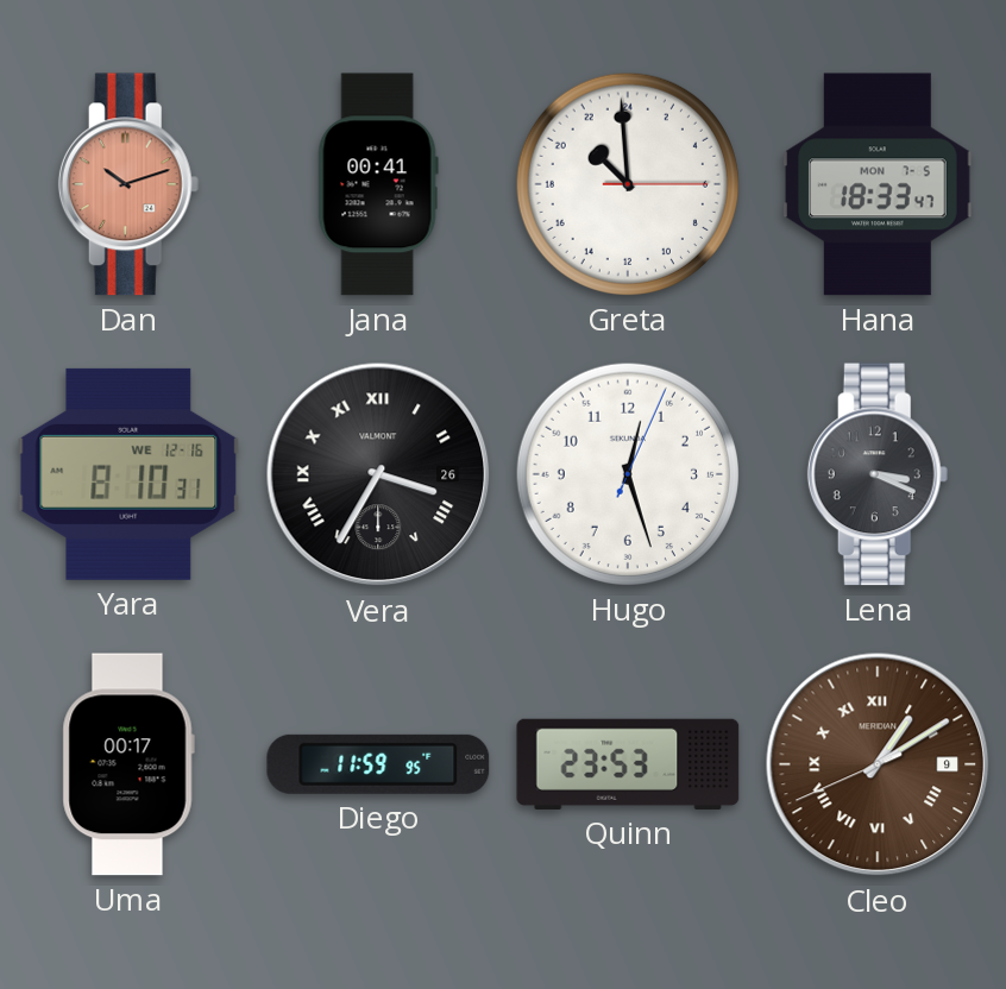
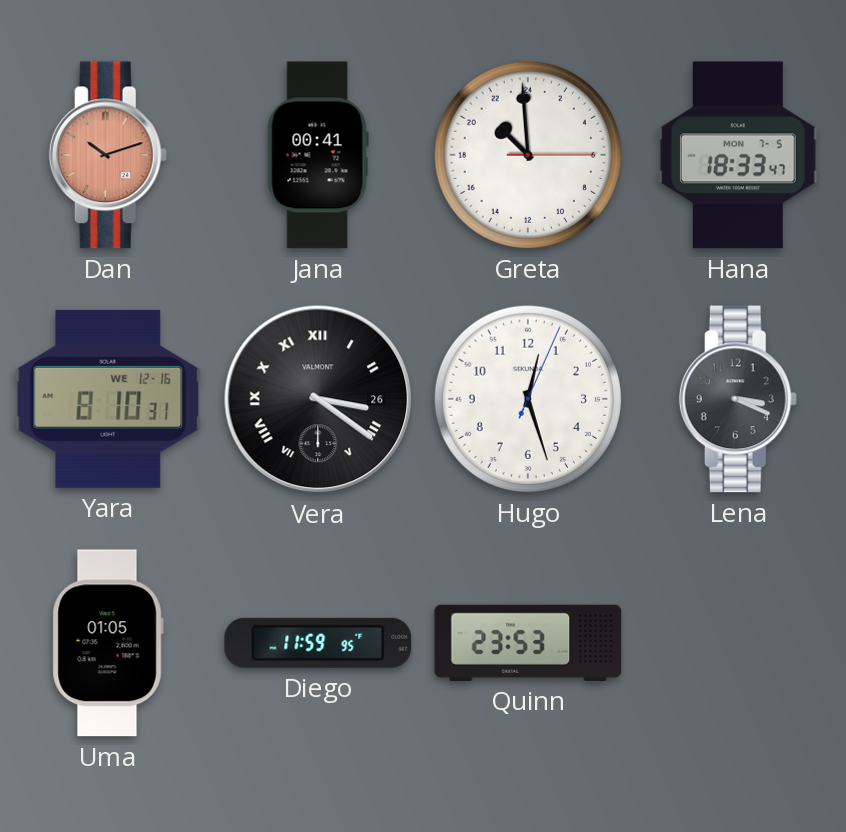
Vera: 3:35 -> 3:21 (318, 399)
Uma: 00:17 -> 01:05 (108, 643)
Cleo: 1:09 -> none (878, 764)
